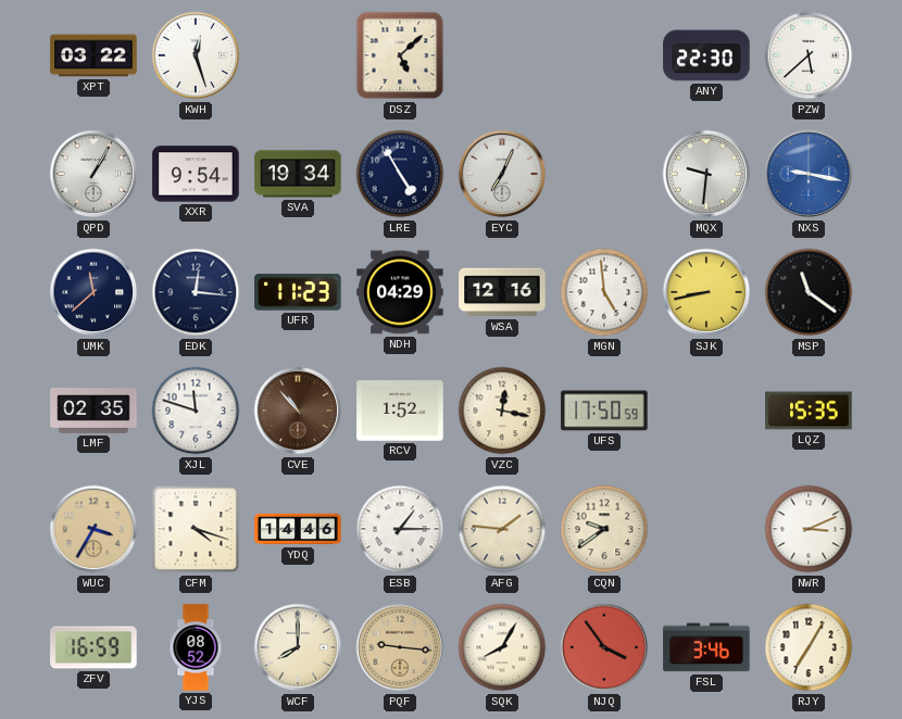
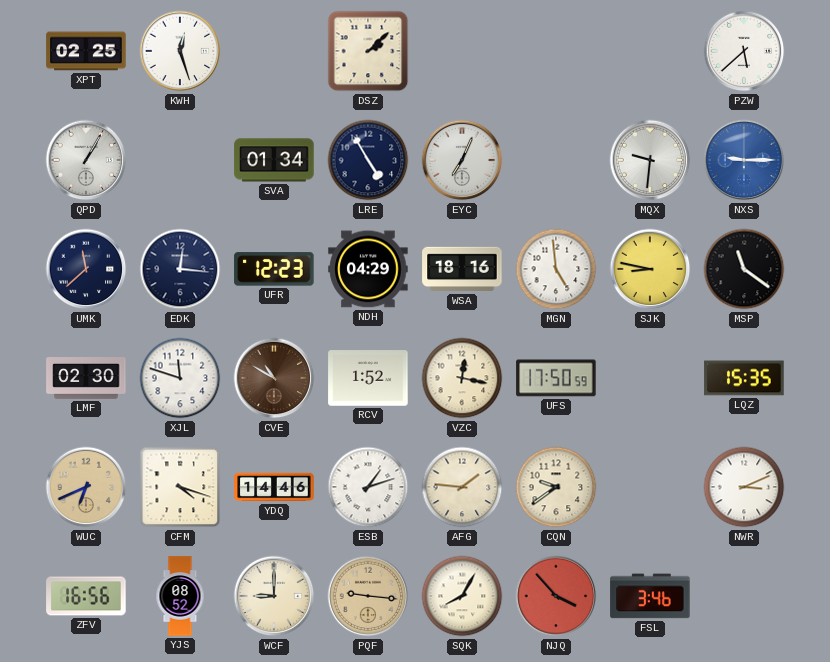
XPT: 03:22 -> 02:25 (86, 51)
DSZ: 5:08 -> 2:08 (368, 51)
ANY: 22:30 -> none (706, 55)
XXR: 9:54 -> none (196, 174)
SVA: 19:34 -> 01:34 (274, 160)
NXS: 9:17 -> 9:15 (744, 160)
UFR: 11:23 -> 12:23 (274, 269)
WSA: 12:16 -> 18:16 (462, 269)
SJK: 8:43 -> 8:47 (650, 269)
LMF: 02:35 -> 02:30 (86, 379)
CVE: 10:53 -> 10:50 (274, 378)
WUC: 3:35 -> 6:41 (86, 487)
ESB: 1:15 -> 1:12 (368, 487)
ZFV: 16:59 -> 16:56 (86, 596)
WCF: 8:00 -> 9:00 (274, 596)
NJQ: 3:54 -> 3:53 (556, 596)
RJY: 7:05 -> none (809, 647)
